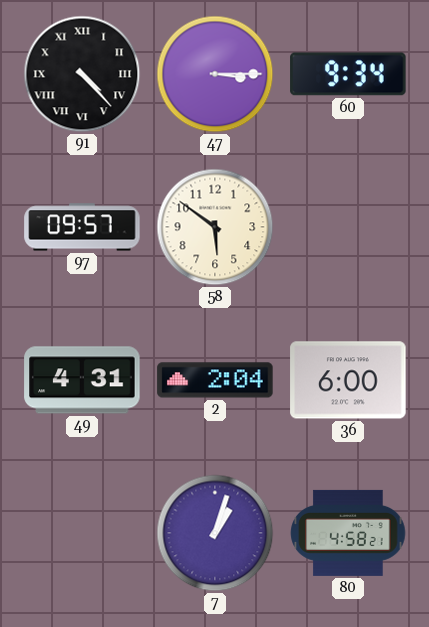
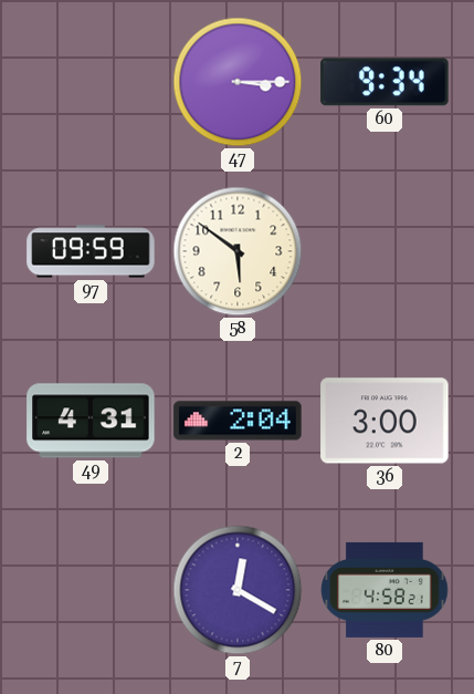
91: 4:23 -> none (82, 74)
97: 09:57 -> 09:59 (91, 251)
36: 6:00 -> 3:00 (385, 421)
7: 1:03 -> 12:20 (238, 590)
